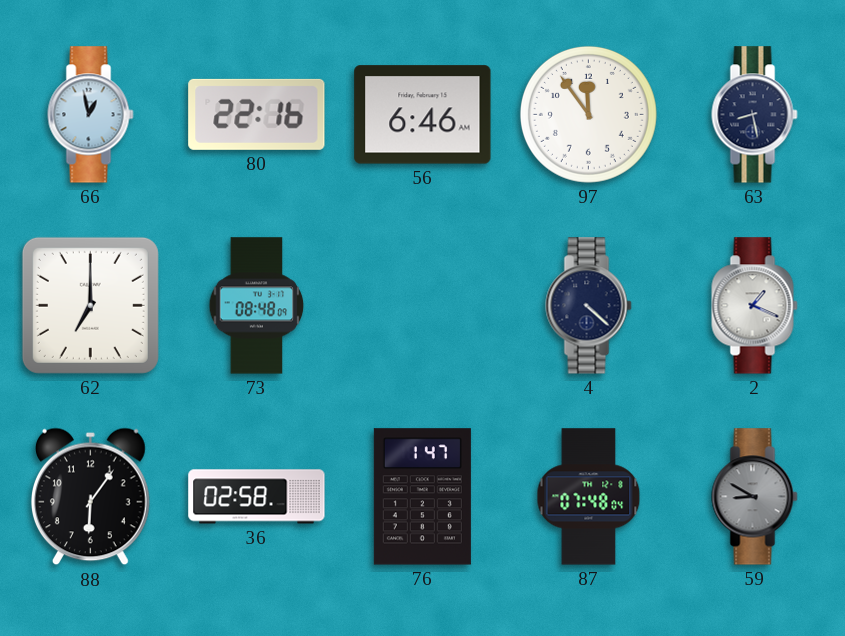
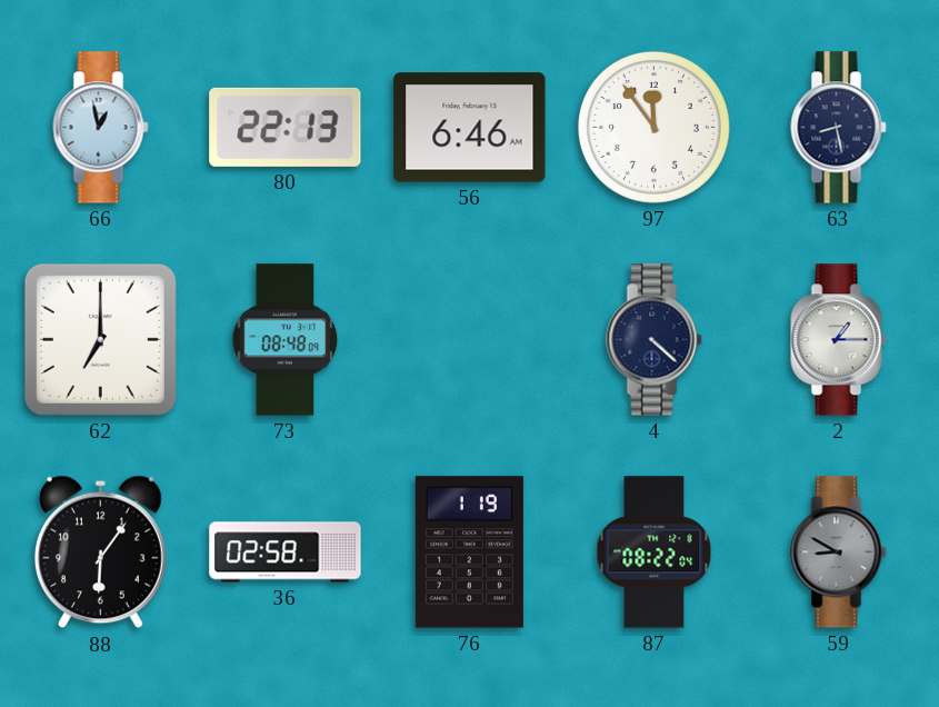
80: 22:16 -> 22:13 (286, 127)
2: 1:19 -> 1:15 (839, 340)
76: 1:47 -> 1:19 (469, 552)
87: 07:48 -> 08:22 (655, 552)
